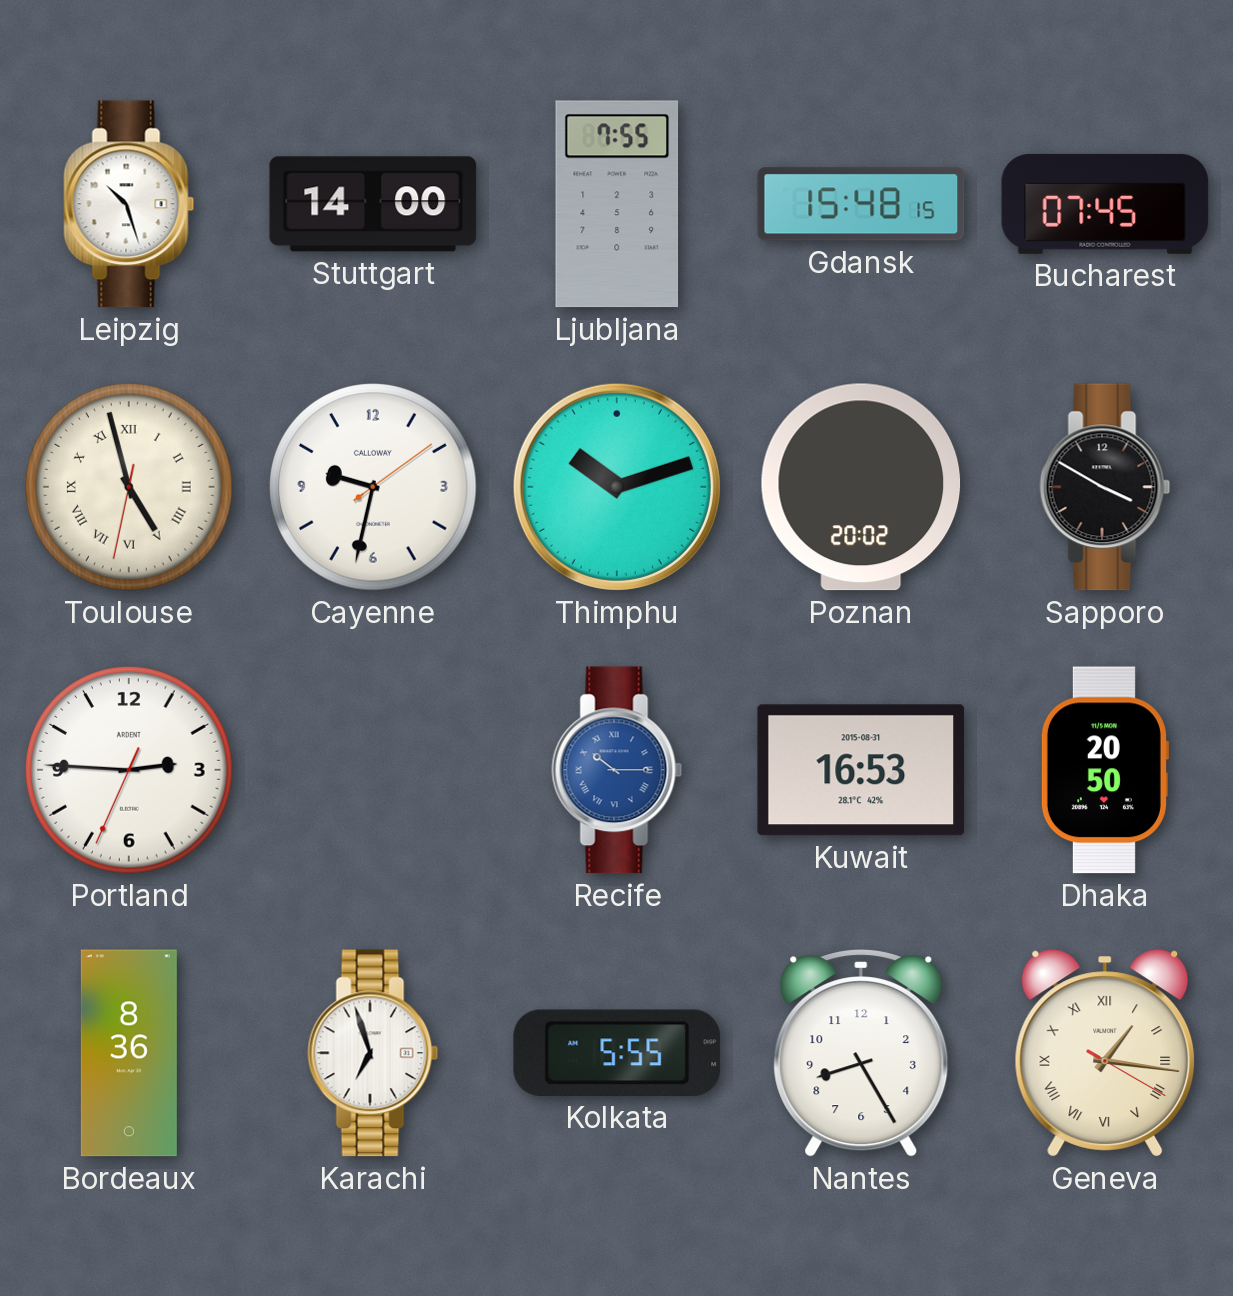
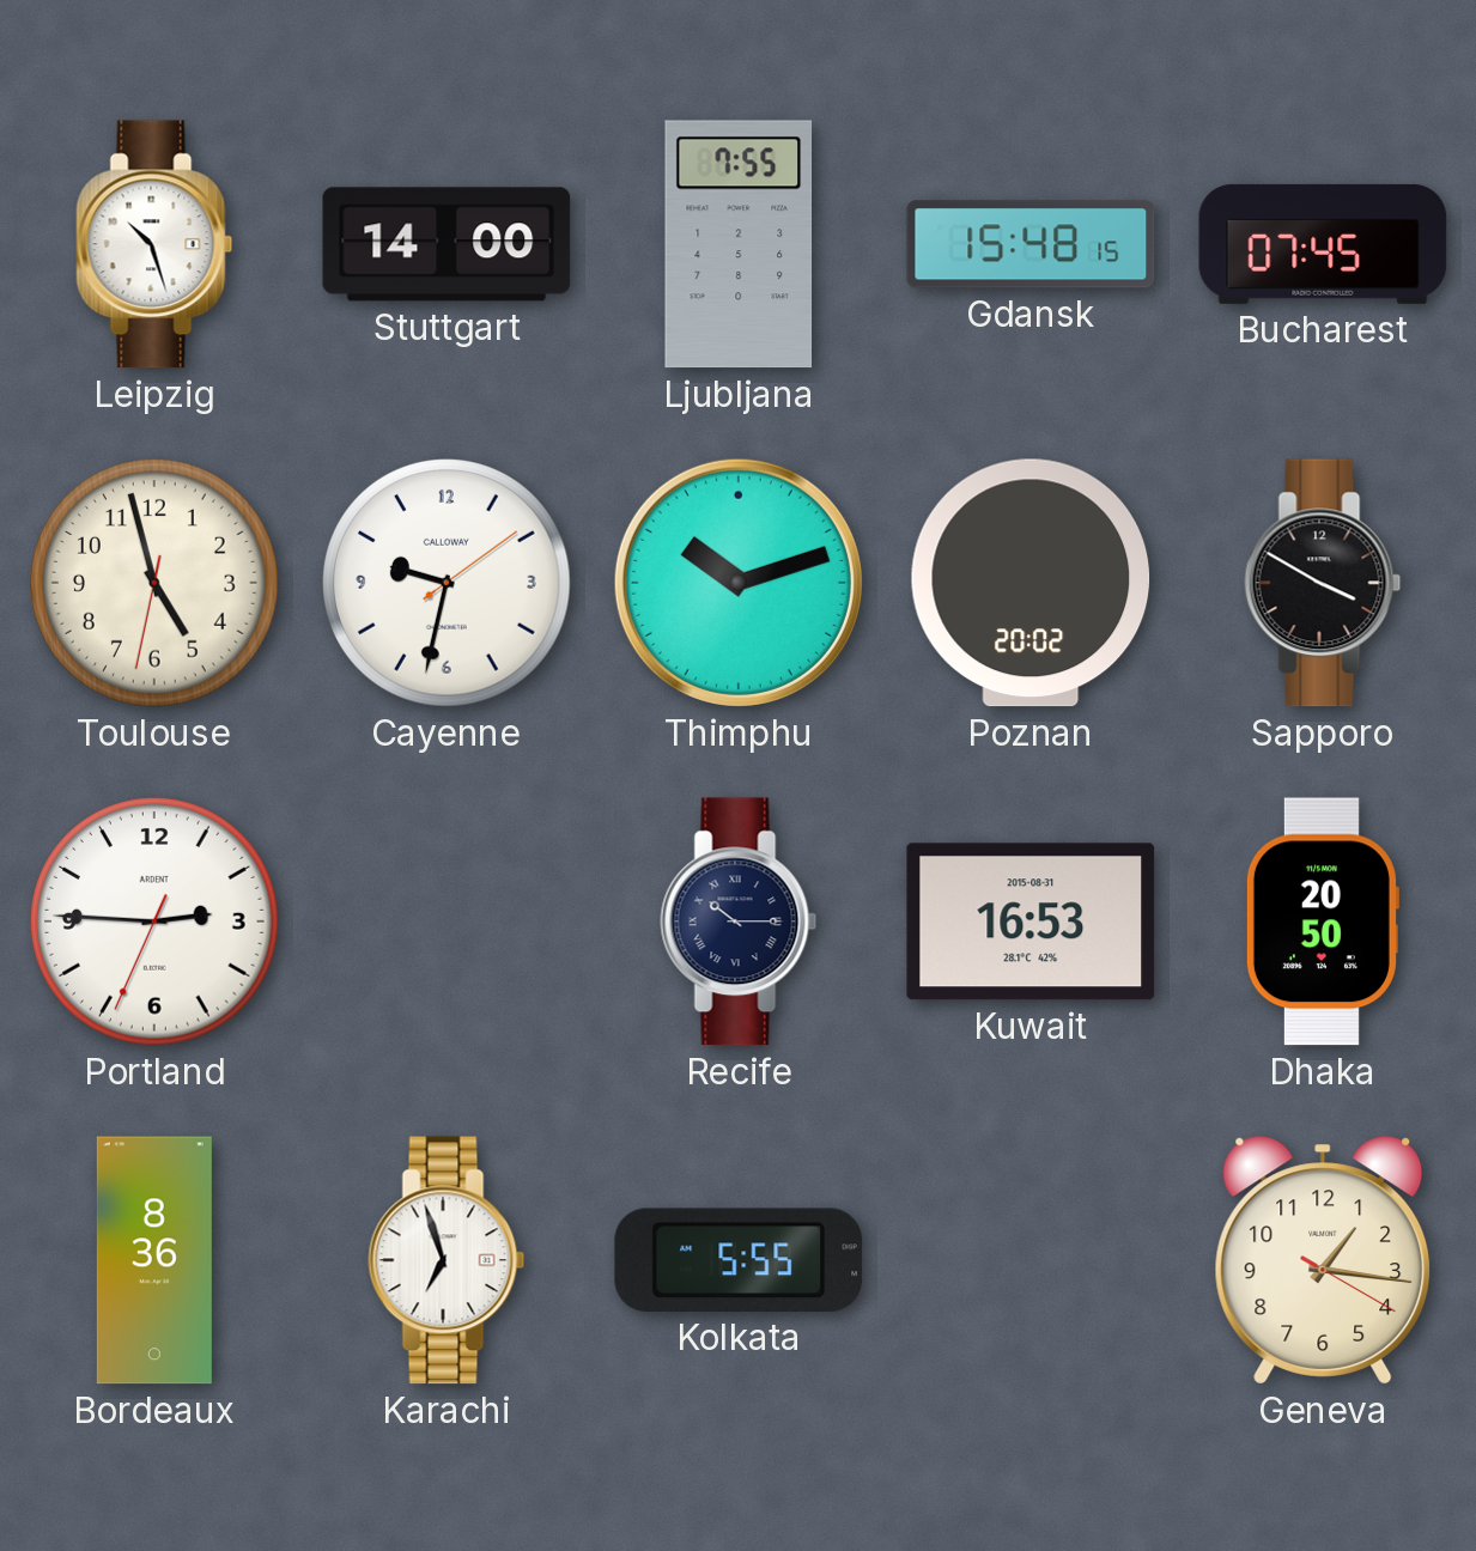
Toulouse numerals: Roman -> Arabic (156, 584)
Recife dial: blue -> navy (739, 922)
Nantes: 8:25 -> none (861, 1053)
Geneva numerals: Roman -> Arabic (1323, 1260)
